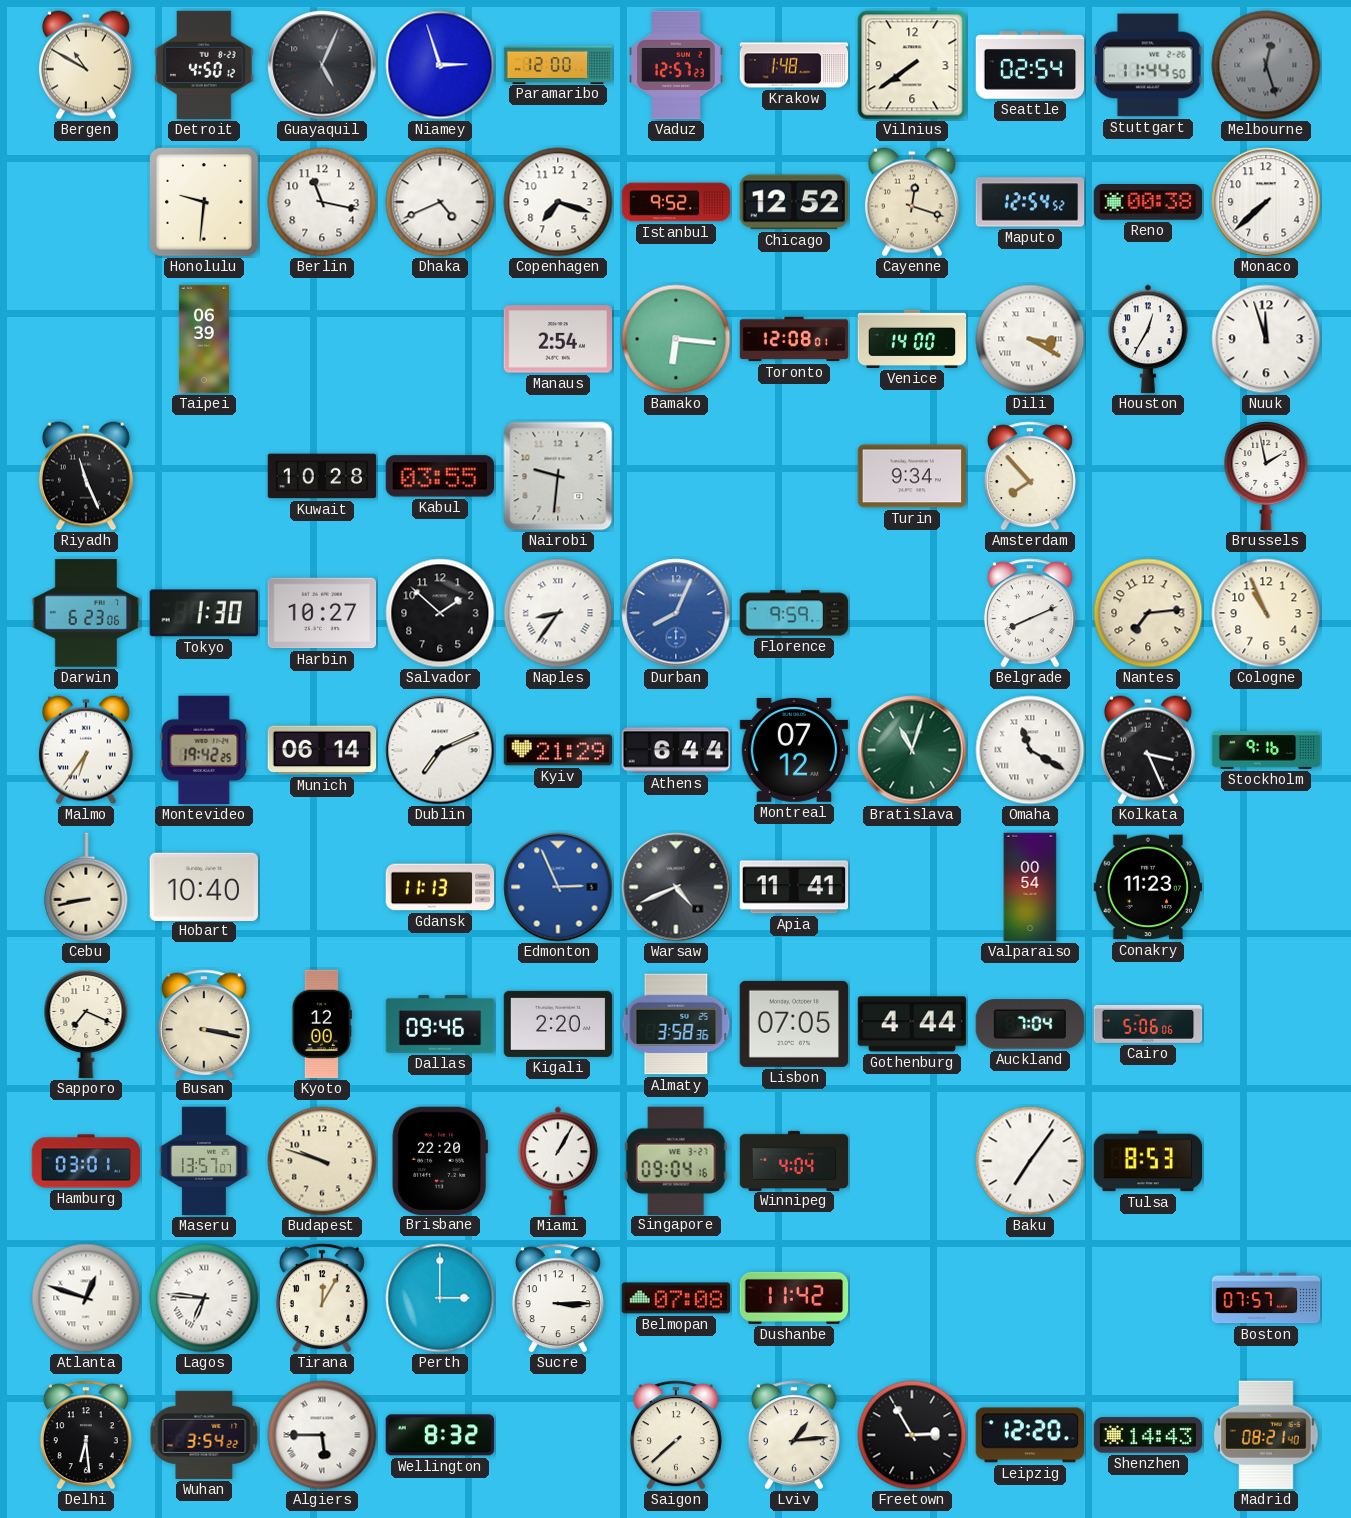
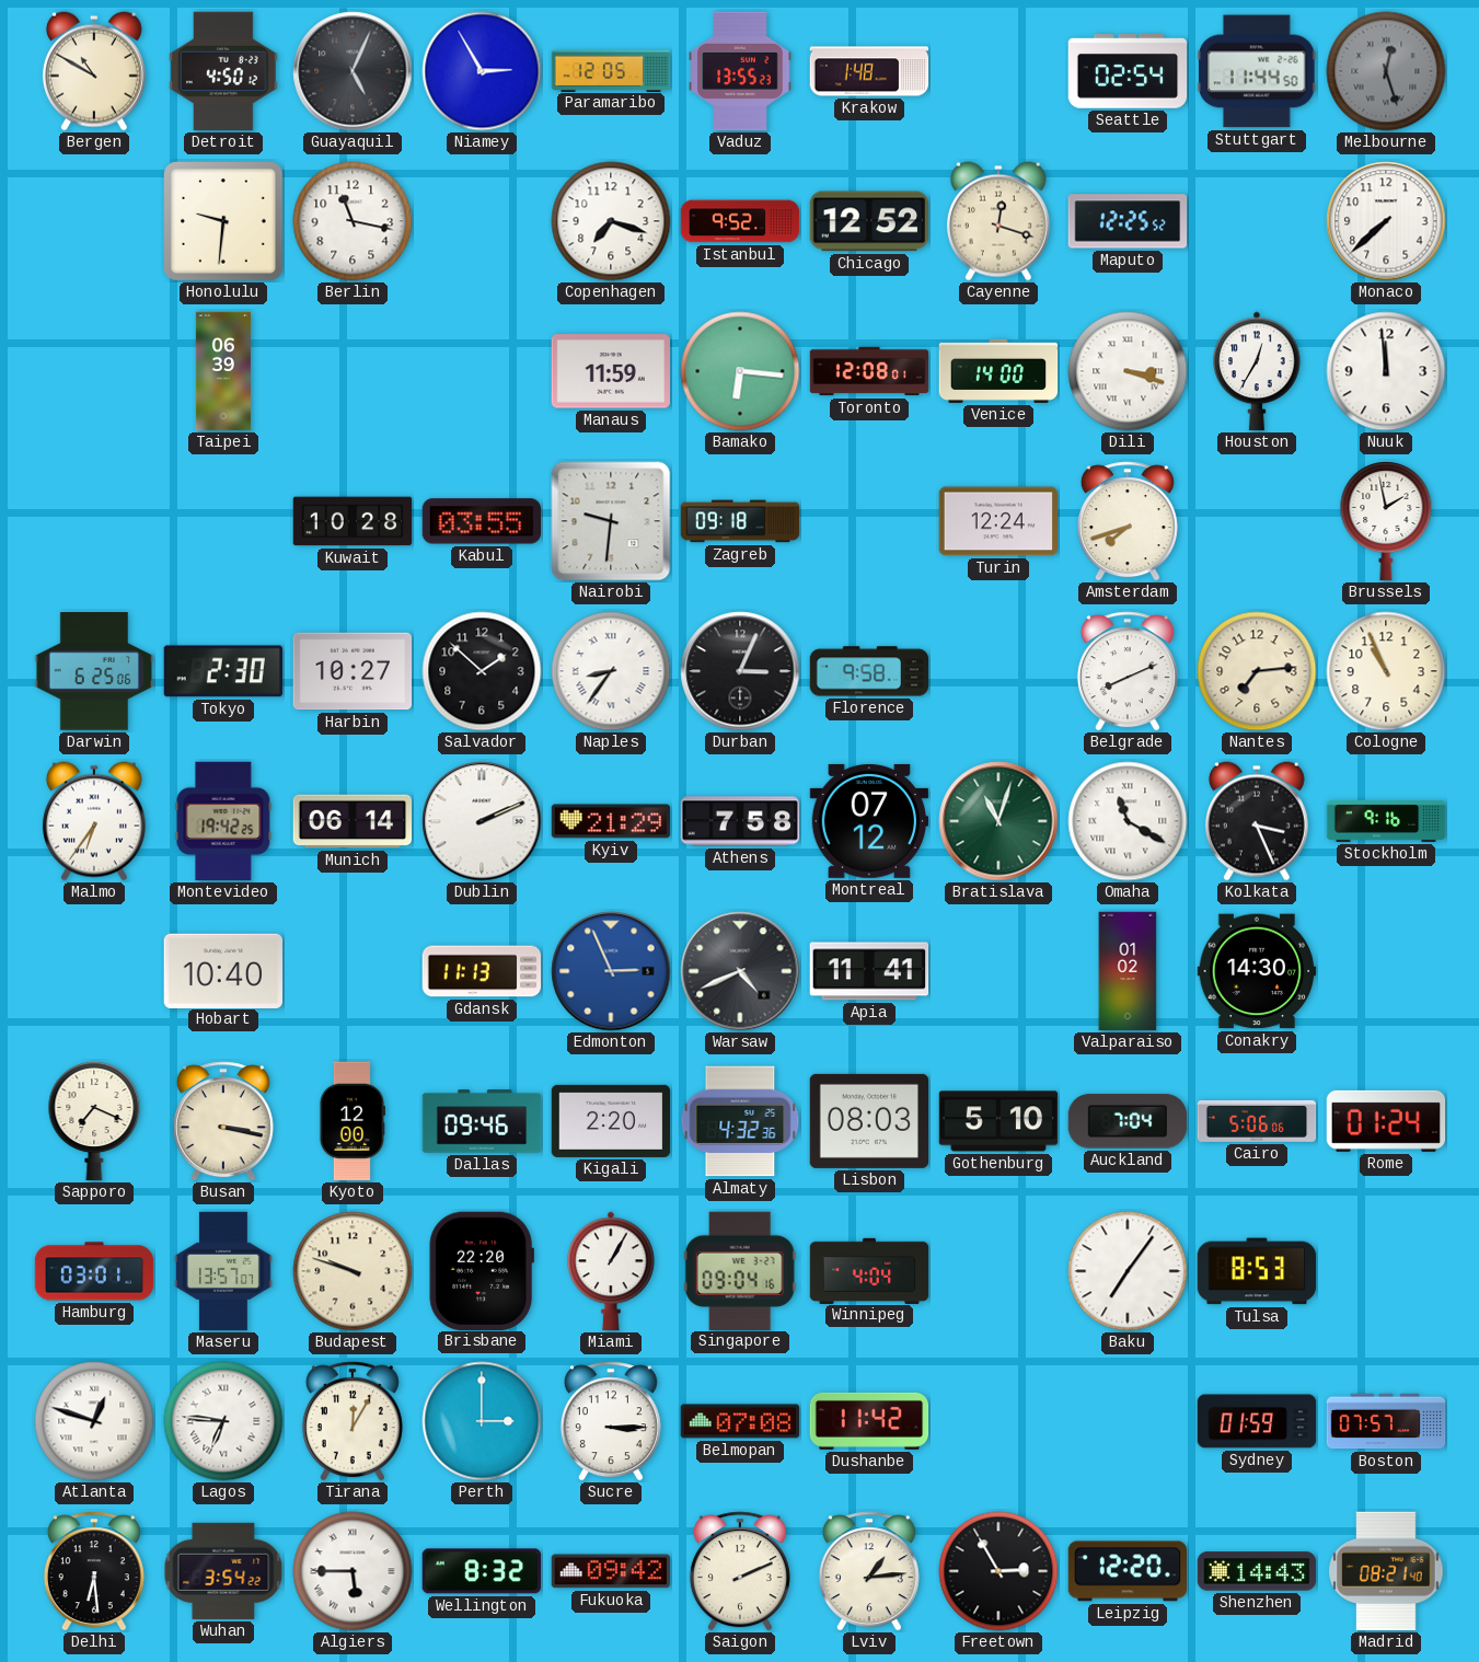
Niamey: 2:57 -> 2:55 (482, 71)
Paramaribo: 12:00 -> 12:05 (611, 70)
Vaduz: 12:57 -> 13:55 (740, 71)
Vilnius: 7:39 -> none (912, 65)
Dhaka: 4:41 -> none (440, 202)
Maputo: 12:54 -> 12:25 (1128, 221)
Reno: 00:38 -> none (1148, 203)
Manaus: 2:54 -> 11:59 (610, 371)
Dili: 3:20 -> 3:18 (1128, 371)
Nuuk: 11:57 -> 11:59 (1386, 371)
Riyadh: 11:26 -> none (86, 476)
Zagreb: none -> 09:18 (740, 521)
Turin: 9:34 -> 12:24 (998, 521)
Amsterdam: 7:53 -> 7:42 (1128, 521)
Darwin: 6:23 -> 6:25 (94, 671)
Tokyo: 1:30 -> 2:30 (223, 671)
Durban: 8:04 -> 3:04 (740, 671)
Durban dial: blue -> black (740, 671)
Florence: 9:59 -> 9:58 (869, 671)
Dublin: 7:11 -> 2:11 (482, 821)
Athens: 6:44 -> 7:58 (740, 821)
Cebu: 8:43 -> none (86, 887)
Valparaiso: 00:54 -> 01:02 (1128, 971)
Conakry: 11:23 -> 14:30 (1257, 971)
Almaty: 3:58 -> 4:32 (740, 1121)
Lisbon: 07:05 -> 08:03 (869, 1121)
Gothenburg: 4:44 -> 5:10 (998, 1121)
Rome: none -> 01:24 (1386, 1121)
Sydney: none -> 01:59 (1257, 1421)
Fukuoka: none -> 09:42 (611, 1571)
Saigon: 7:38 -> 2:11 (740, 1571)
